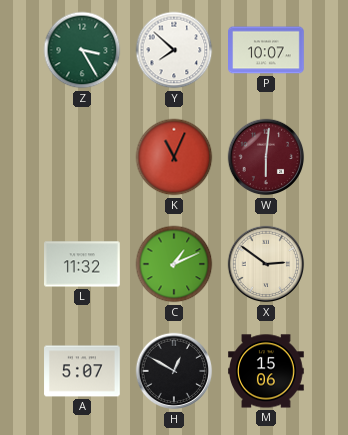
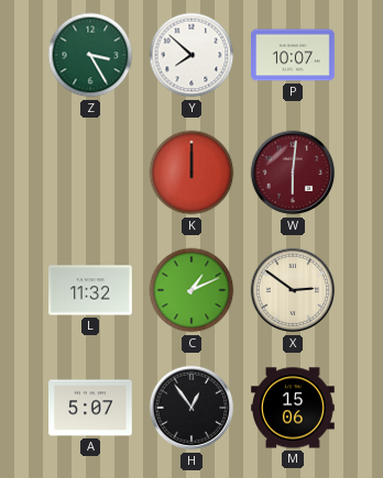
K: 11:04 -> 12:00 (191, 173)
H: 12:50 -> 12:54 (191, 408)
